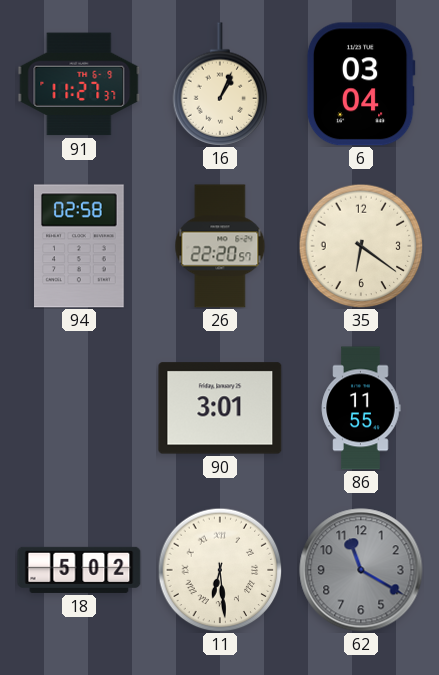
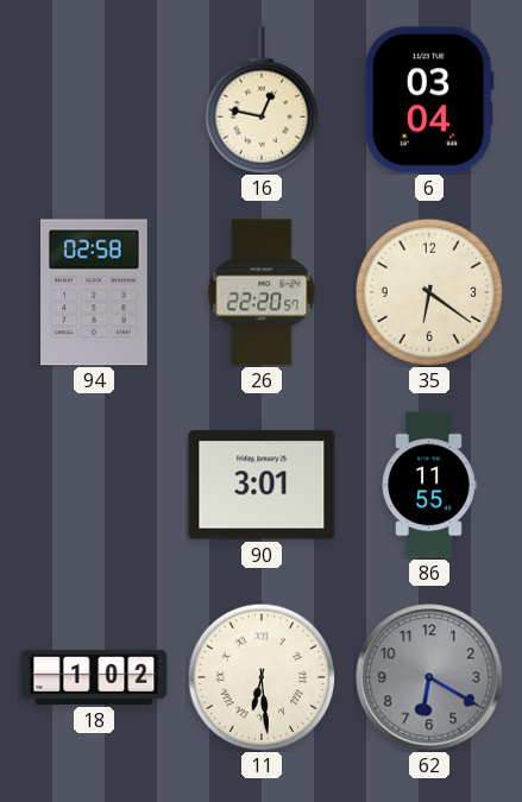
91: 11:27 -> none (79, 84)
16: 1:04 -> 12:47 (262, 100)
18: 5:02 -> 1:02 (94, 677)
62: 11:20 -> 6:20 (429, 677)
